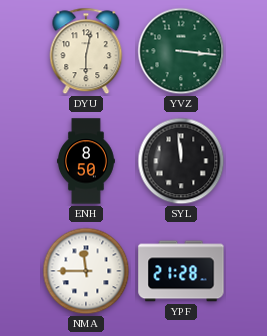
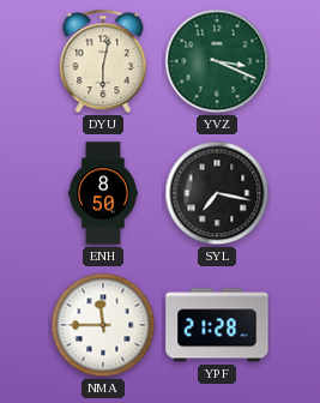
YVZ: 3:16 -> 3:19 (217, 61)
SYL: 11:59 -> 7:17 (217, 193)
